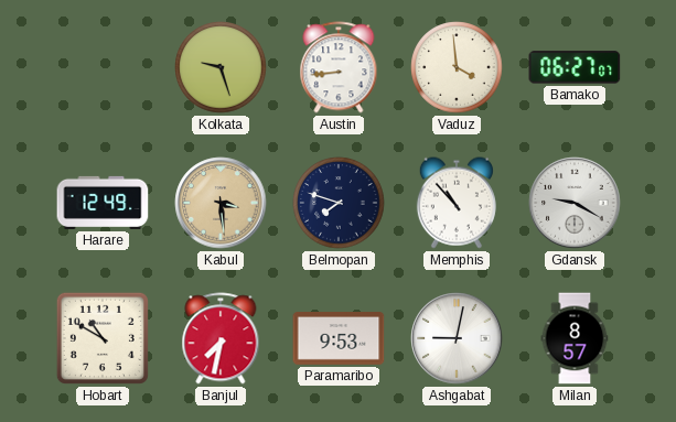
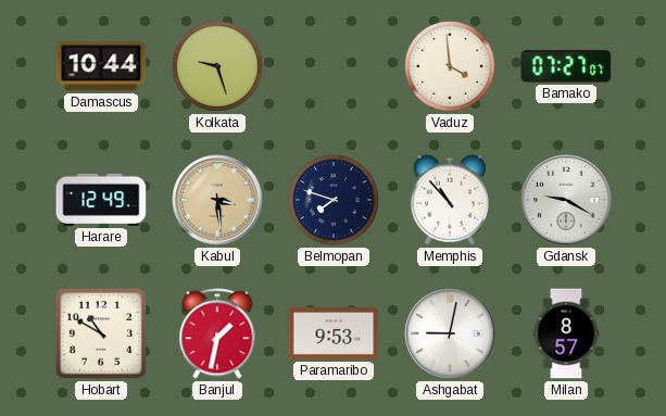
Damascus: none -> 10:44 (101, 66)
Austin: 8:44 -> none (339, 67)
Bamako: 06:27 -> 07:27 (566, 66)
Banjul: 7:32 -> 1:32 (217, 333)
